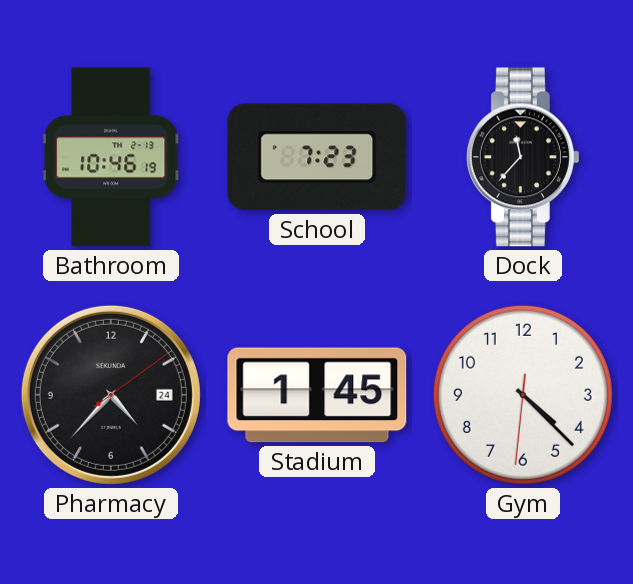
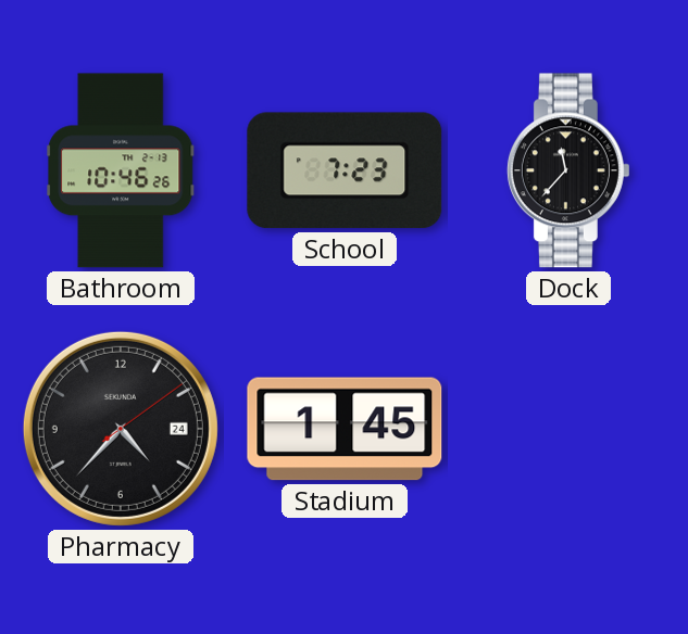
Bathroom: 10:46:19 -> 10:46:26 (121, 170)
Gym: 4:22 -> none (523, 395)
